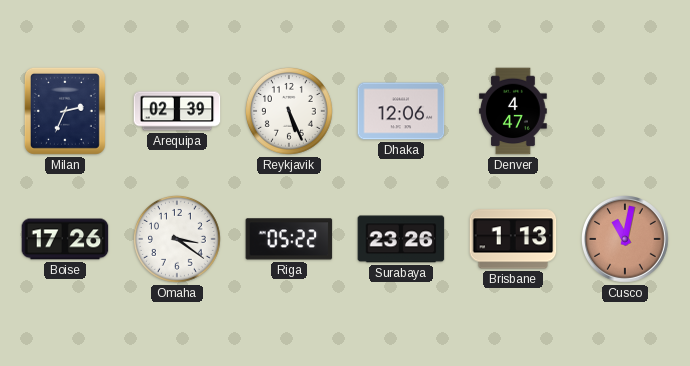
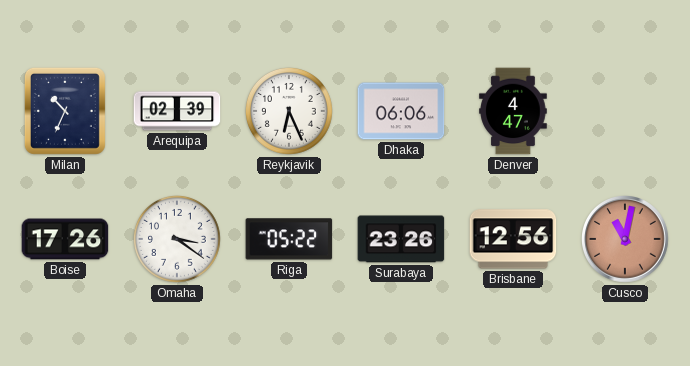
Milan: 2:34 -> 10:34 (65, 111)
Reykjavik: 5:26 -> 6:26 (289, 111)
Dhaka: 12:06 -> 06:06 (401, 111)
Brisbane: 1:13 -> 12:56 (513, 239)
